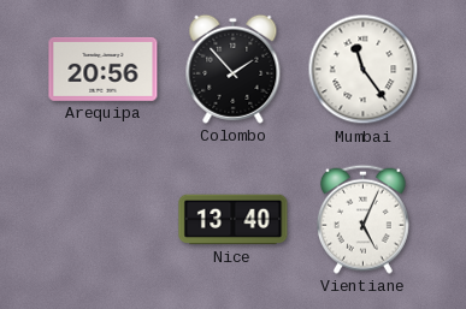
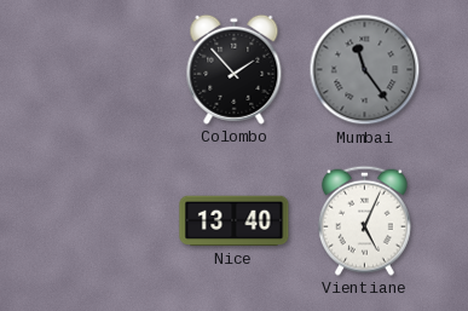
Arequipa: 20:56 -> none (104, 69)
Mumbai dial: white -> grey (365, 70)
